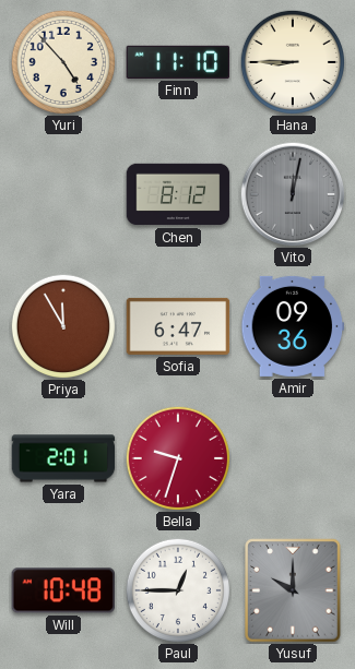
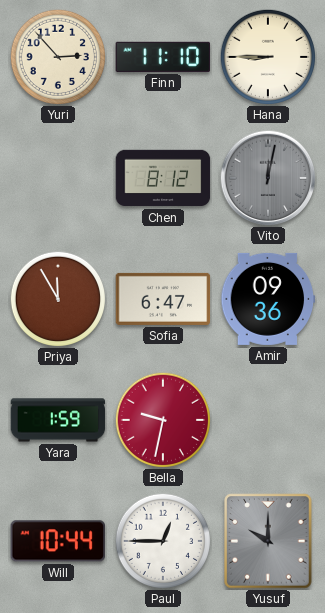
Yuri: 4:53 -> 2:53 (57, 56)
Yara: 2:01 -> 1:59 (58, 420)
Bella: 9:33 -> 9:32 (162, 419)
Will: 10:48 -> 10:44 (57, 541)
